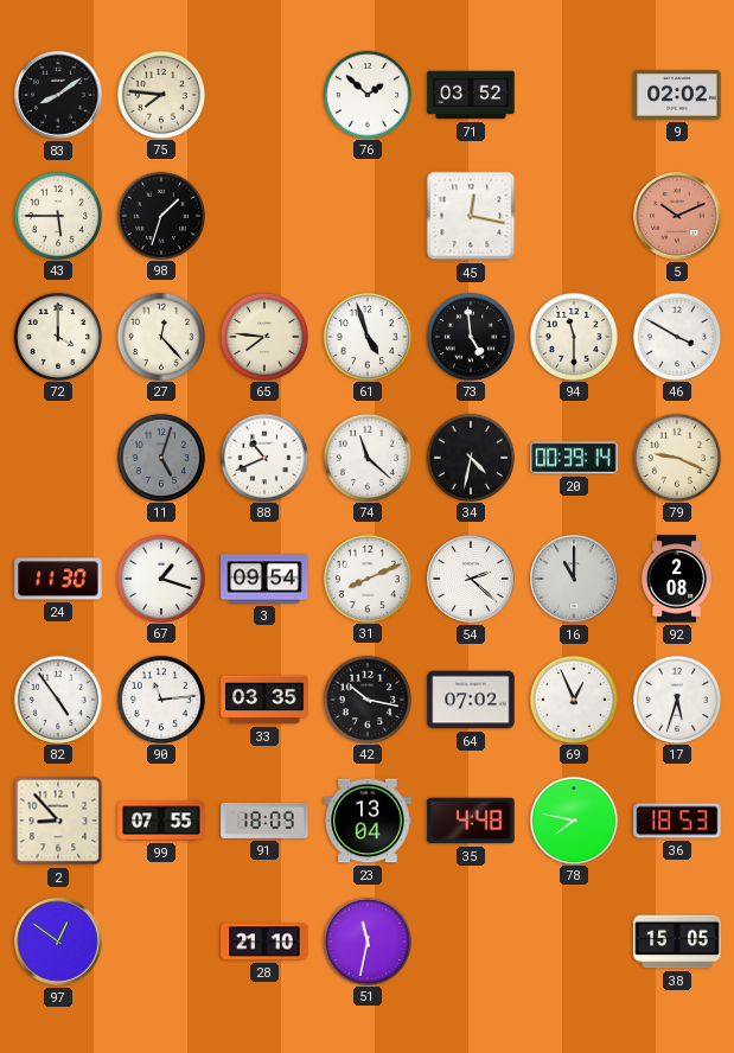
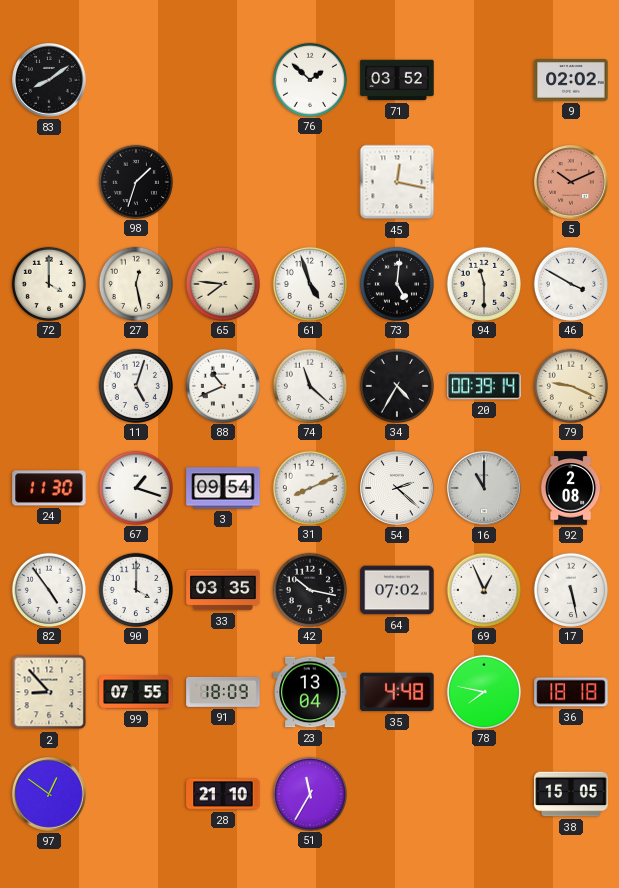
75: 7:46 -> none (160, 94)
43: 5:45 -> none (57, 215)
27: 12:23 -> 12:28 (135, 283)
73: 4:59 -> 5:01 (396, 283)
11 dial: grey -> white (135, 385)
34: 4:32 -> 4:35 (396, 385)
90: 11:14 -> 4:00 (135, 589)
17: 5:33 -> 5:28 (570, 589)
36: 18:53 -> 18:18 (571, 692)
51: 11:32 -> 11:35 (309, 793)
